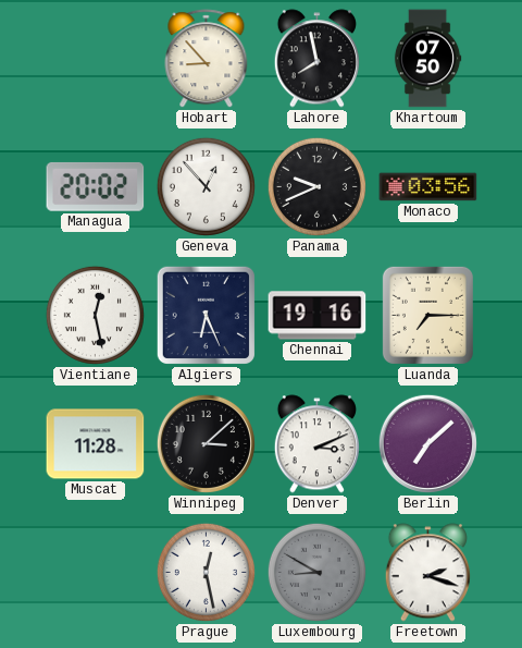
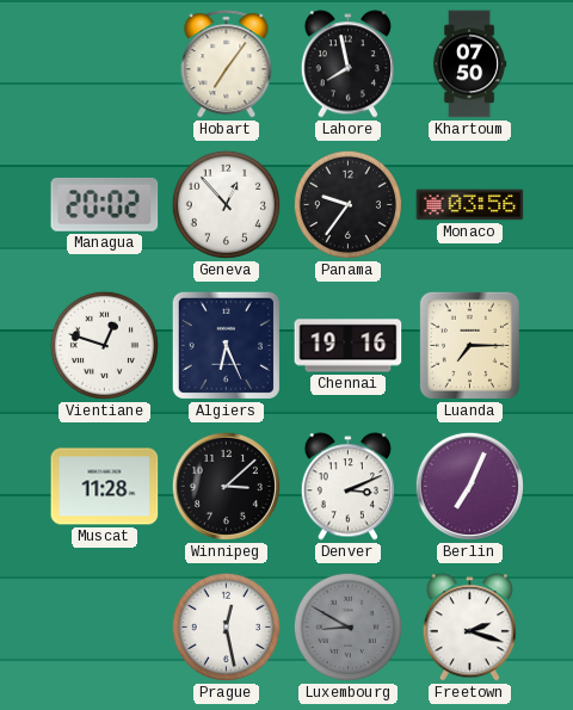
Hobart: 8:53 -> 7:06 (227, 64)
Panama: 9:41 -> 9:36 (347, 204)
Vientiane: 12:28 -> 12:48 (104, 345)
Berlin: 7:08 -> 7:04 (469, 486)
